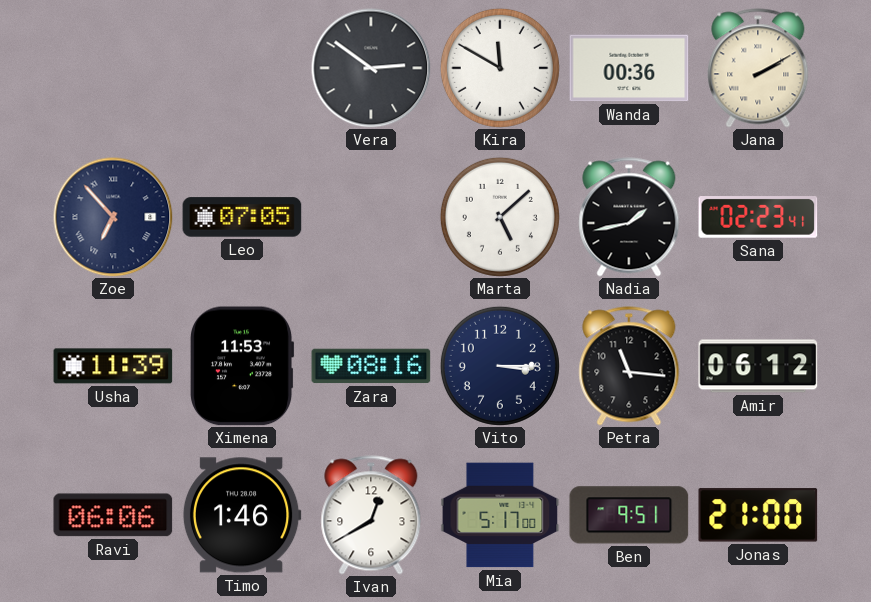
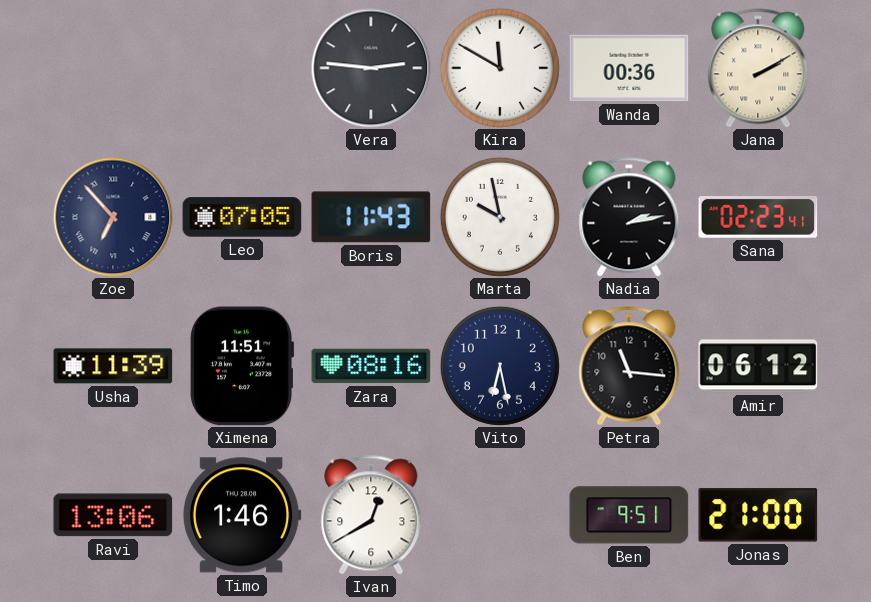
Vera: 2:51 -> 2:46 (371, 68)
Boris: none -> 11:43 (371, 217)
Marta: 5:08 -> 9:58 (500, 217)
Nadia: 1:43 -> 2:13 (629, 217)
Ximena: 11:53 -> 11:51 (243, 366)
Vito: 3:15 -> 6:28 (500, 366)
Ravi: 06:06 -> 13:06 (113, 515)
Mia: 5:17 -> none (500, 515)
